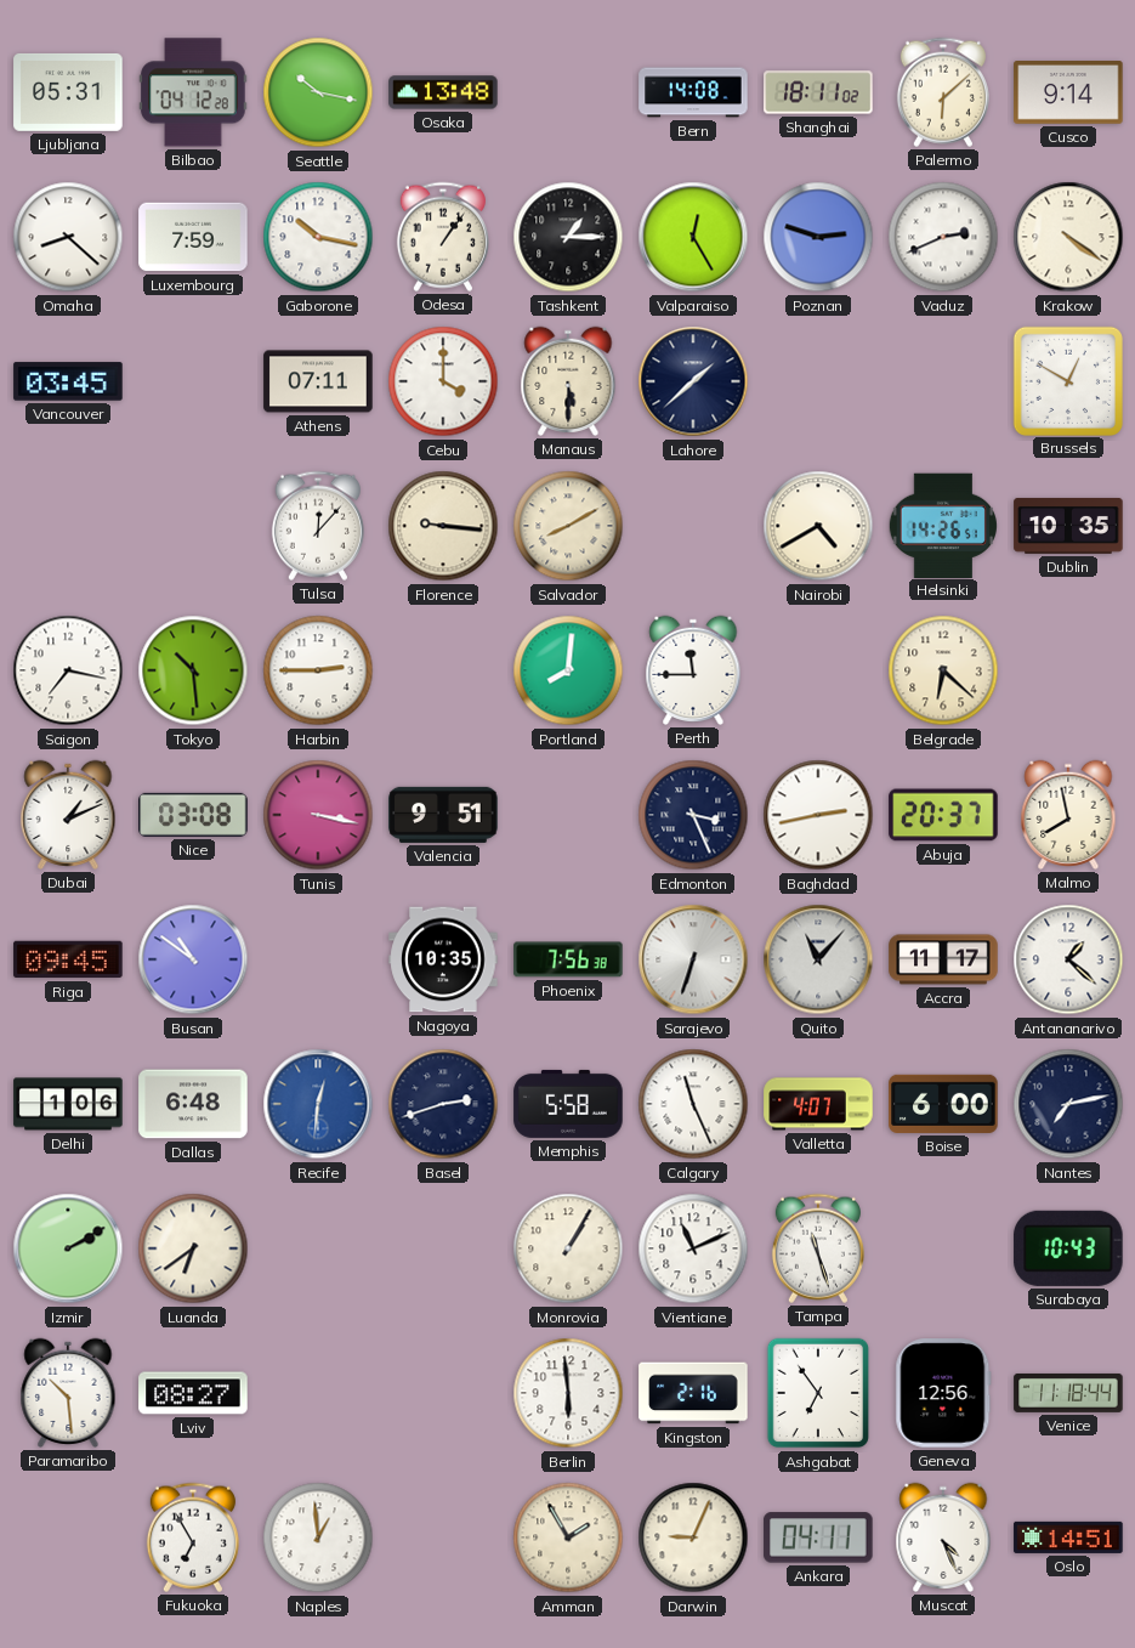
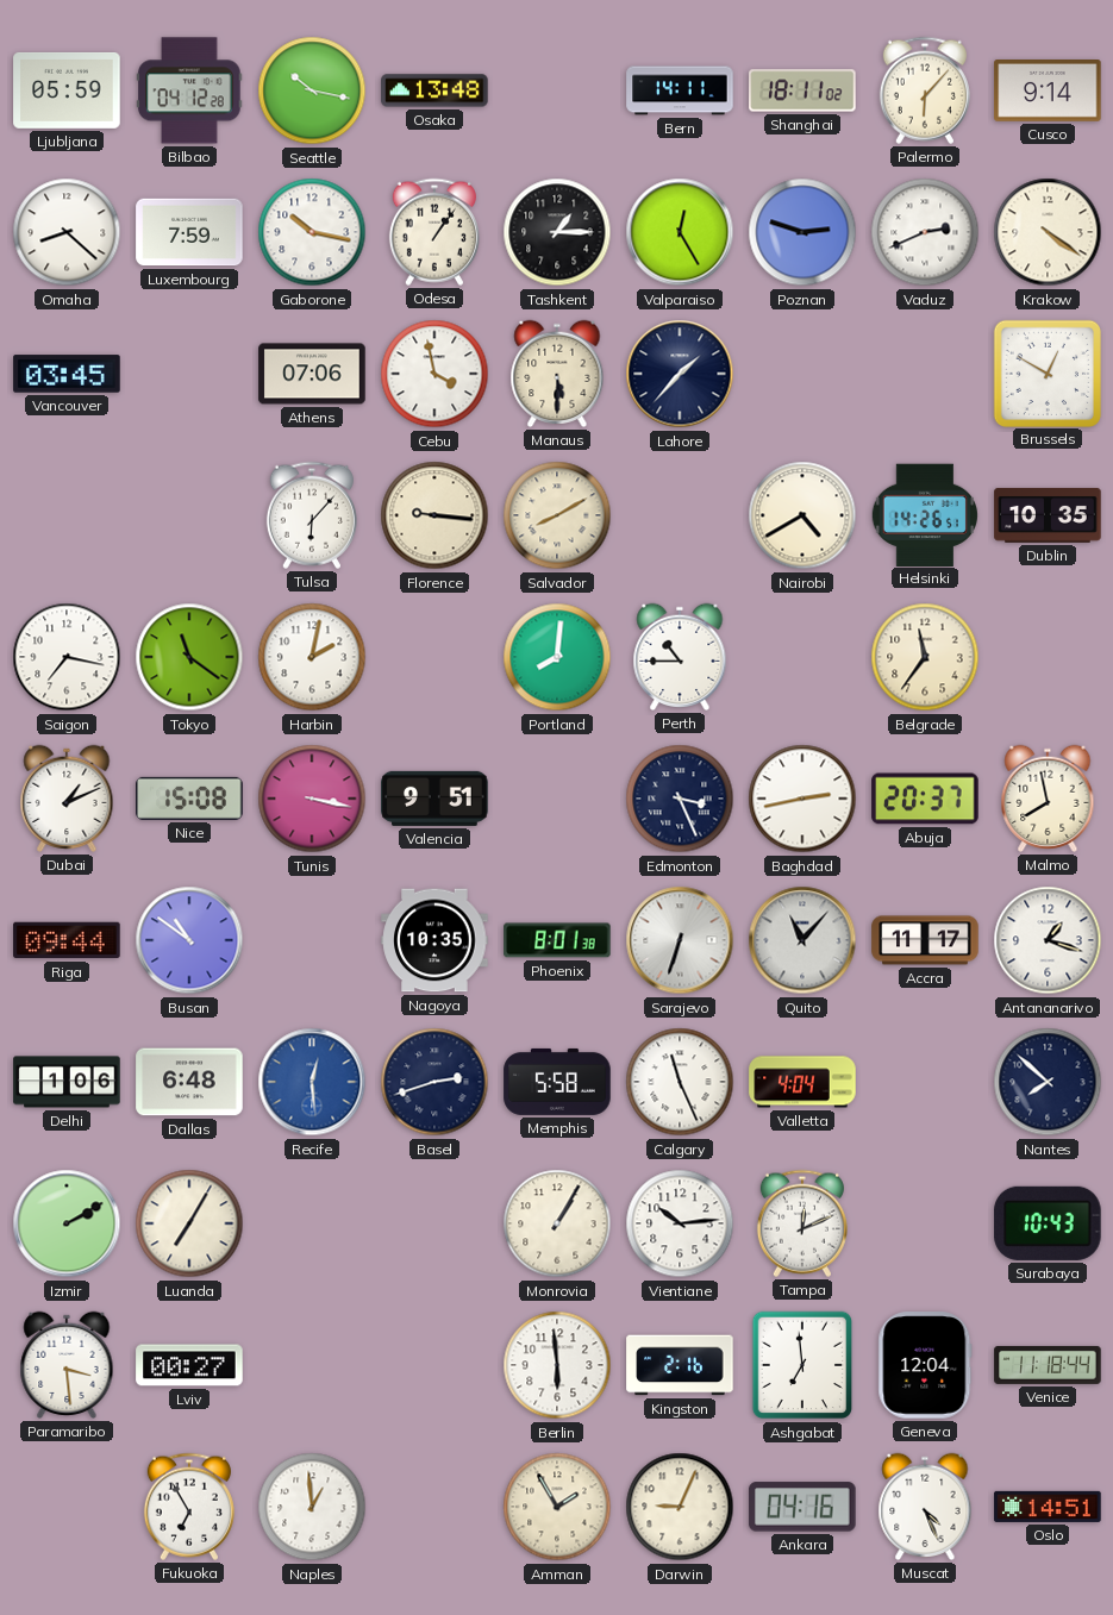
Ljubljana: 05:31 -> 05:59 (67, 90)
Bern: 14:08 -> 14:11 (680, 90)
Palermo: 6:08 -> 6:07 (925, 90)
Athens: 07:11 -> 07:06 (312, 374)
Cebu: 4:00 -> 3:58 (434, 374)
Lahore: 1:38 -> 1:37 (680, 374)
Tulsa: 12:07 -> 6:07 (312, 515)
Tokyo: 10:29 -> 11:21 (189, 657)
Harbin: 2:45 -> 2:02 (312, 657)
Perth: 11:45 -> 10:45 (680, 657)
Belgrade: 6:22 -> 11:36 (925, 657)
Nice: 03:08 -> 15:08 (189, 799)
Riga: 09:45 -> 09:44 (67, 940)
Phoenix: 7:56 -> 8:01 (557, 940)
Antananarivo: 1:22 -> 1:18 (1048, 940)
Recife: 12:31 -> 12:29 (312, 1082)
Valletta: 4:07 -> 4:04 (802, 1082)
Boise: 6:00 -> none (943, 1104)
Nantes: 7:13 -> 7:52 (1048, 1082)
Luanda: 6:39 -> 7:05 (189, 1223)
Vientiane: 11:11 -> 10:14 (680, 1223)
Tampa: 11:27 -> 12:11 (802, 1223)
Paramaribo: 10:29 -> 3:29 (67, 1365)
Lviv: 08:27 -> 00:27 (189, 1365)
Ashgabat: 6:54 -> 6:59 (801, 1365)
Geneva: 12:56 -> 12:04 (925, 1365)
Ankara: 04:11 -> 04:16 (802, 1507)
